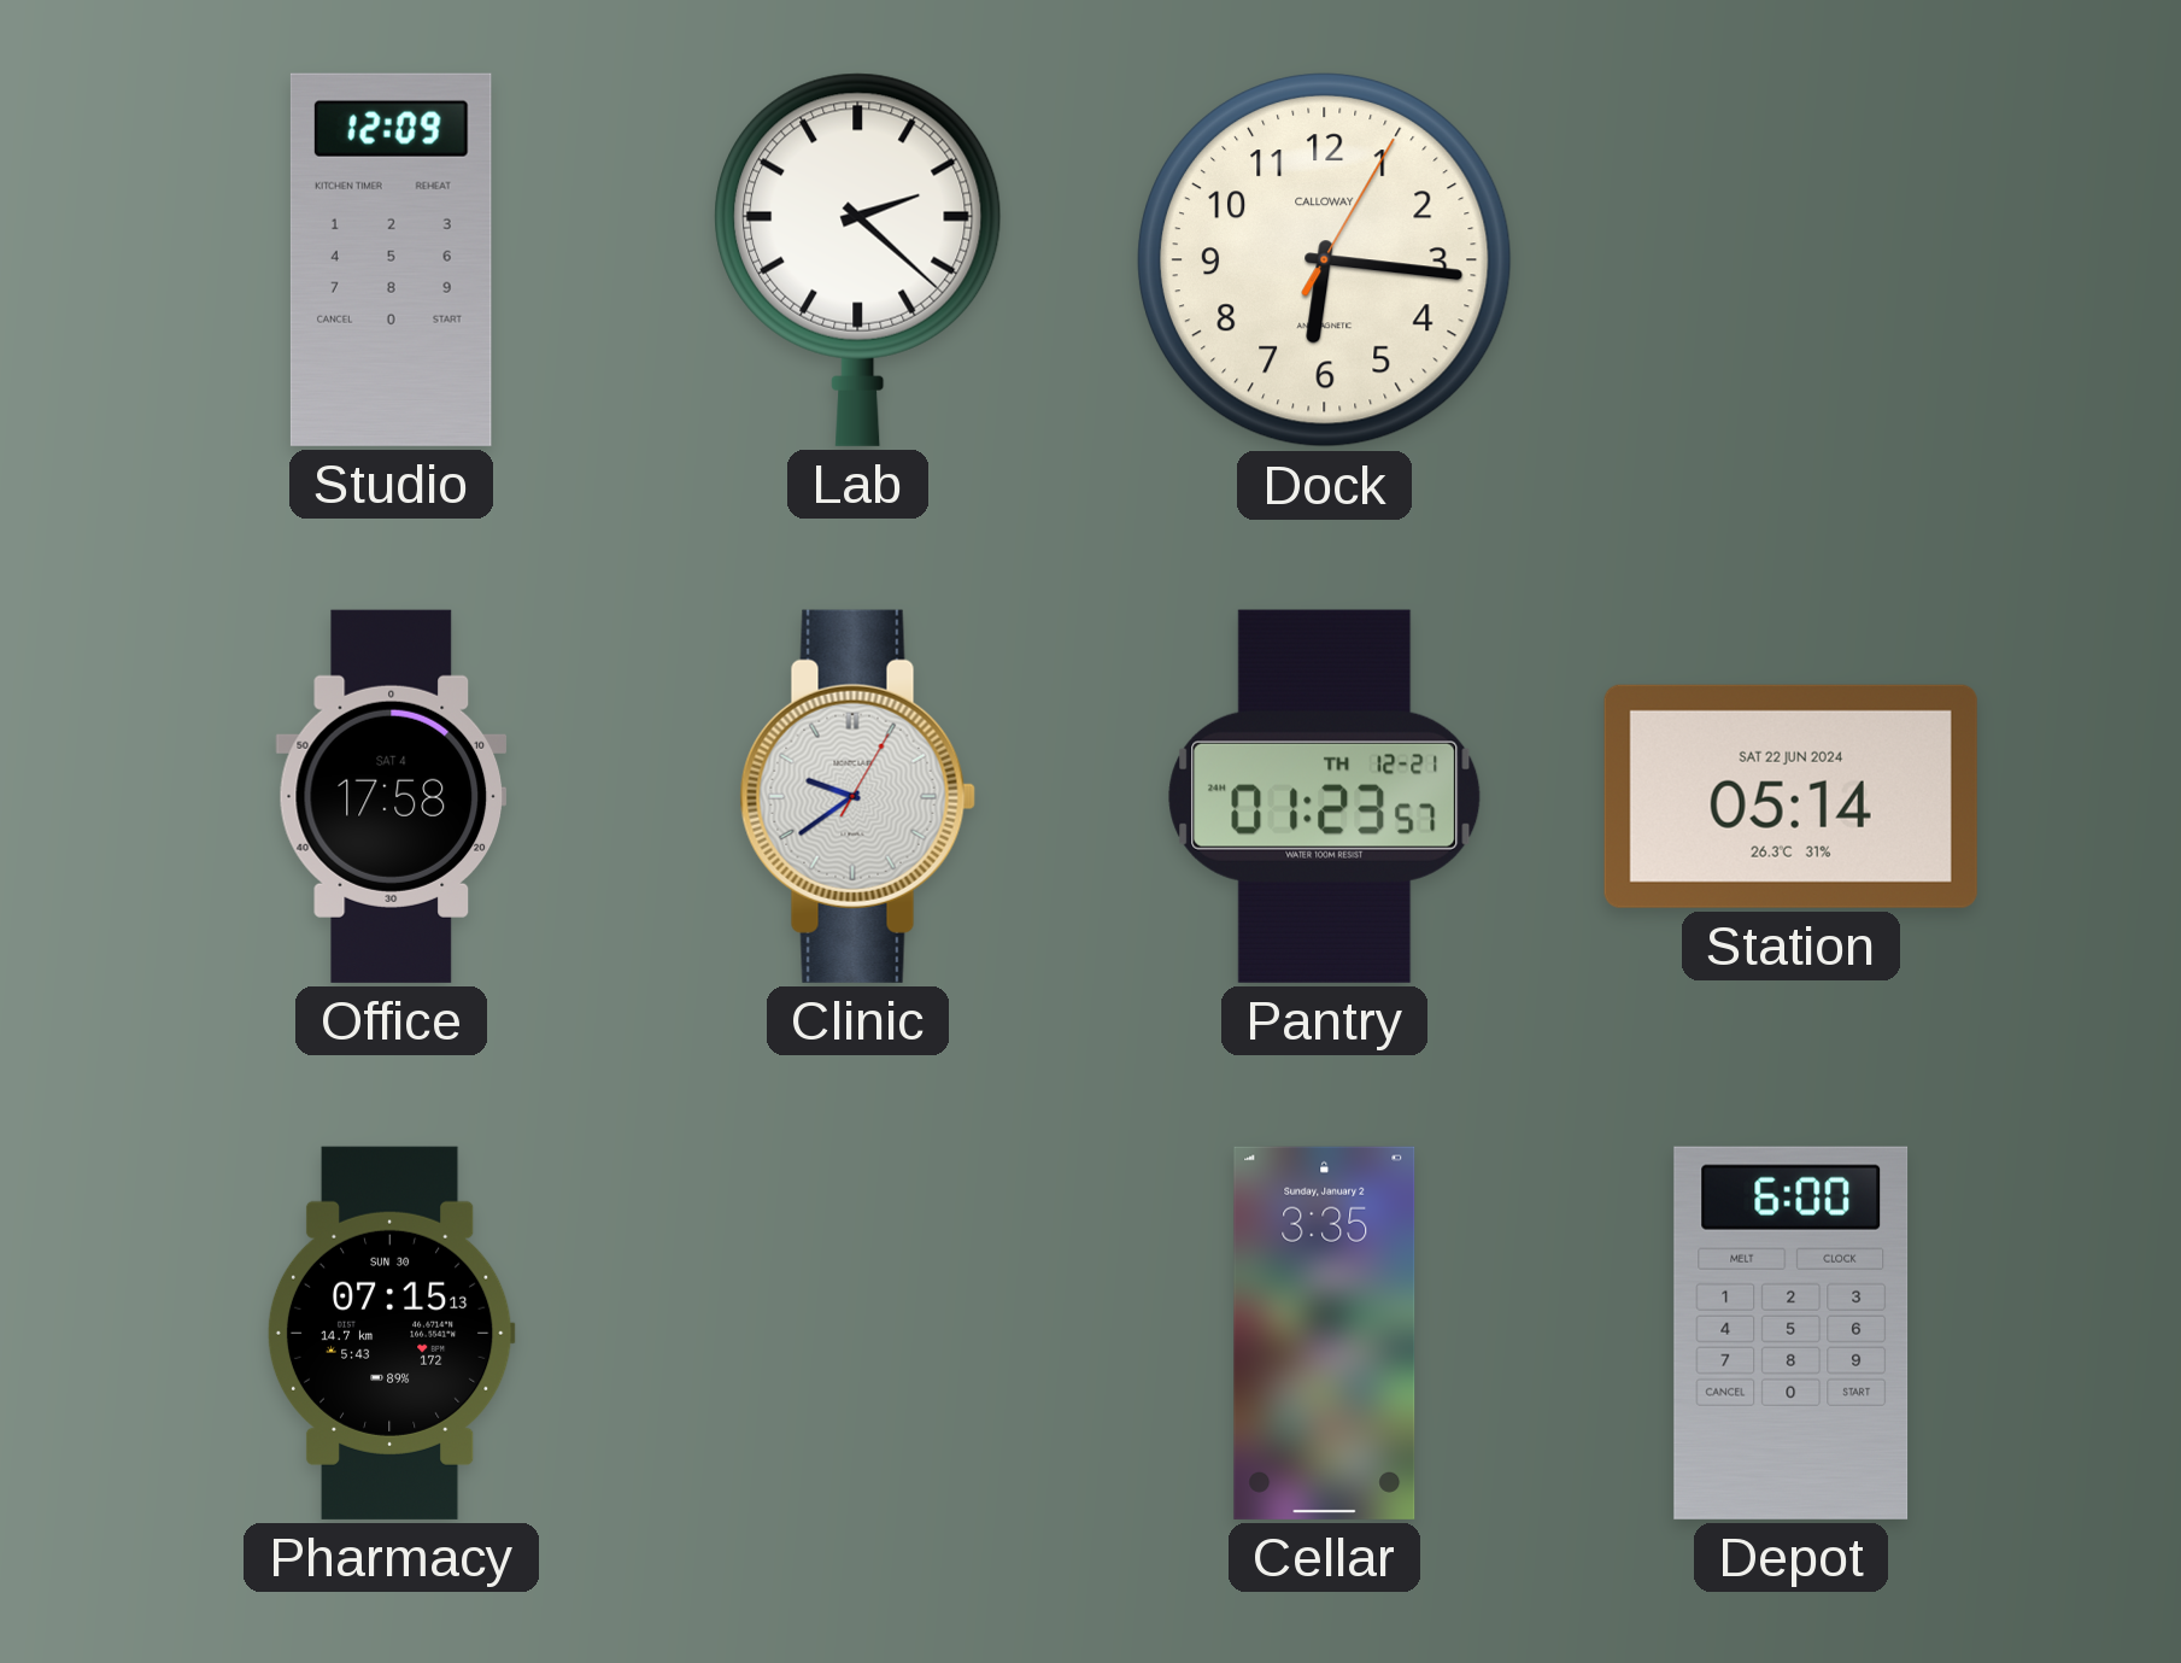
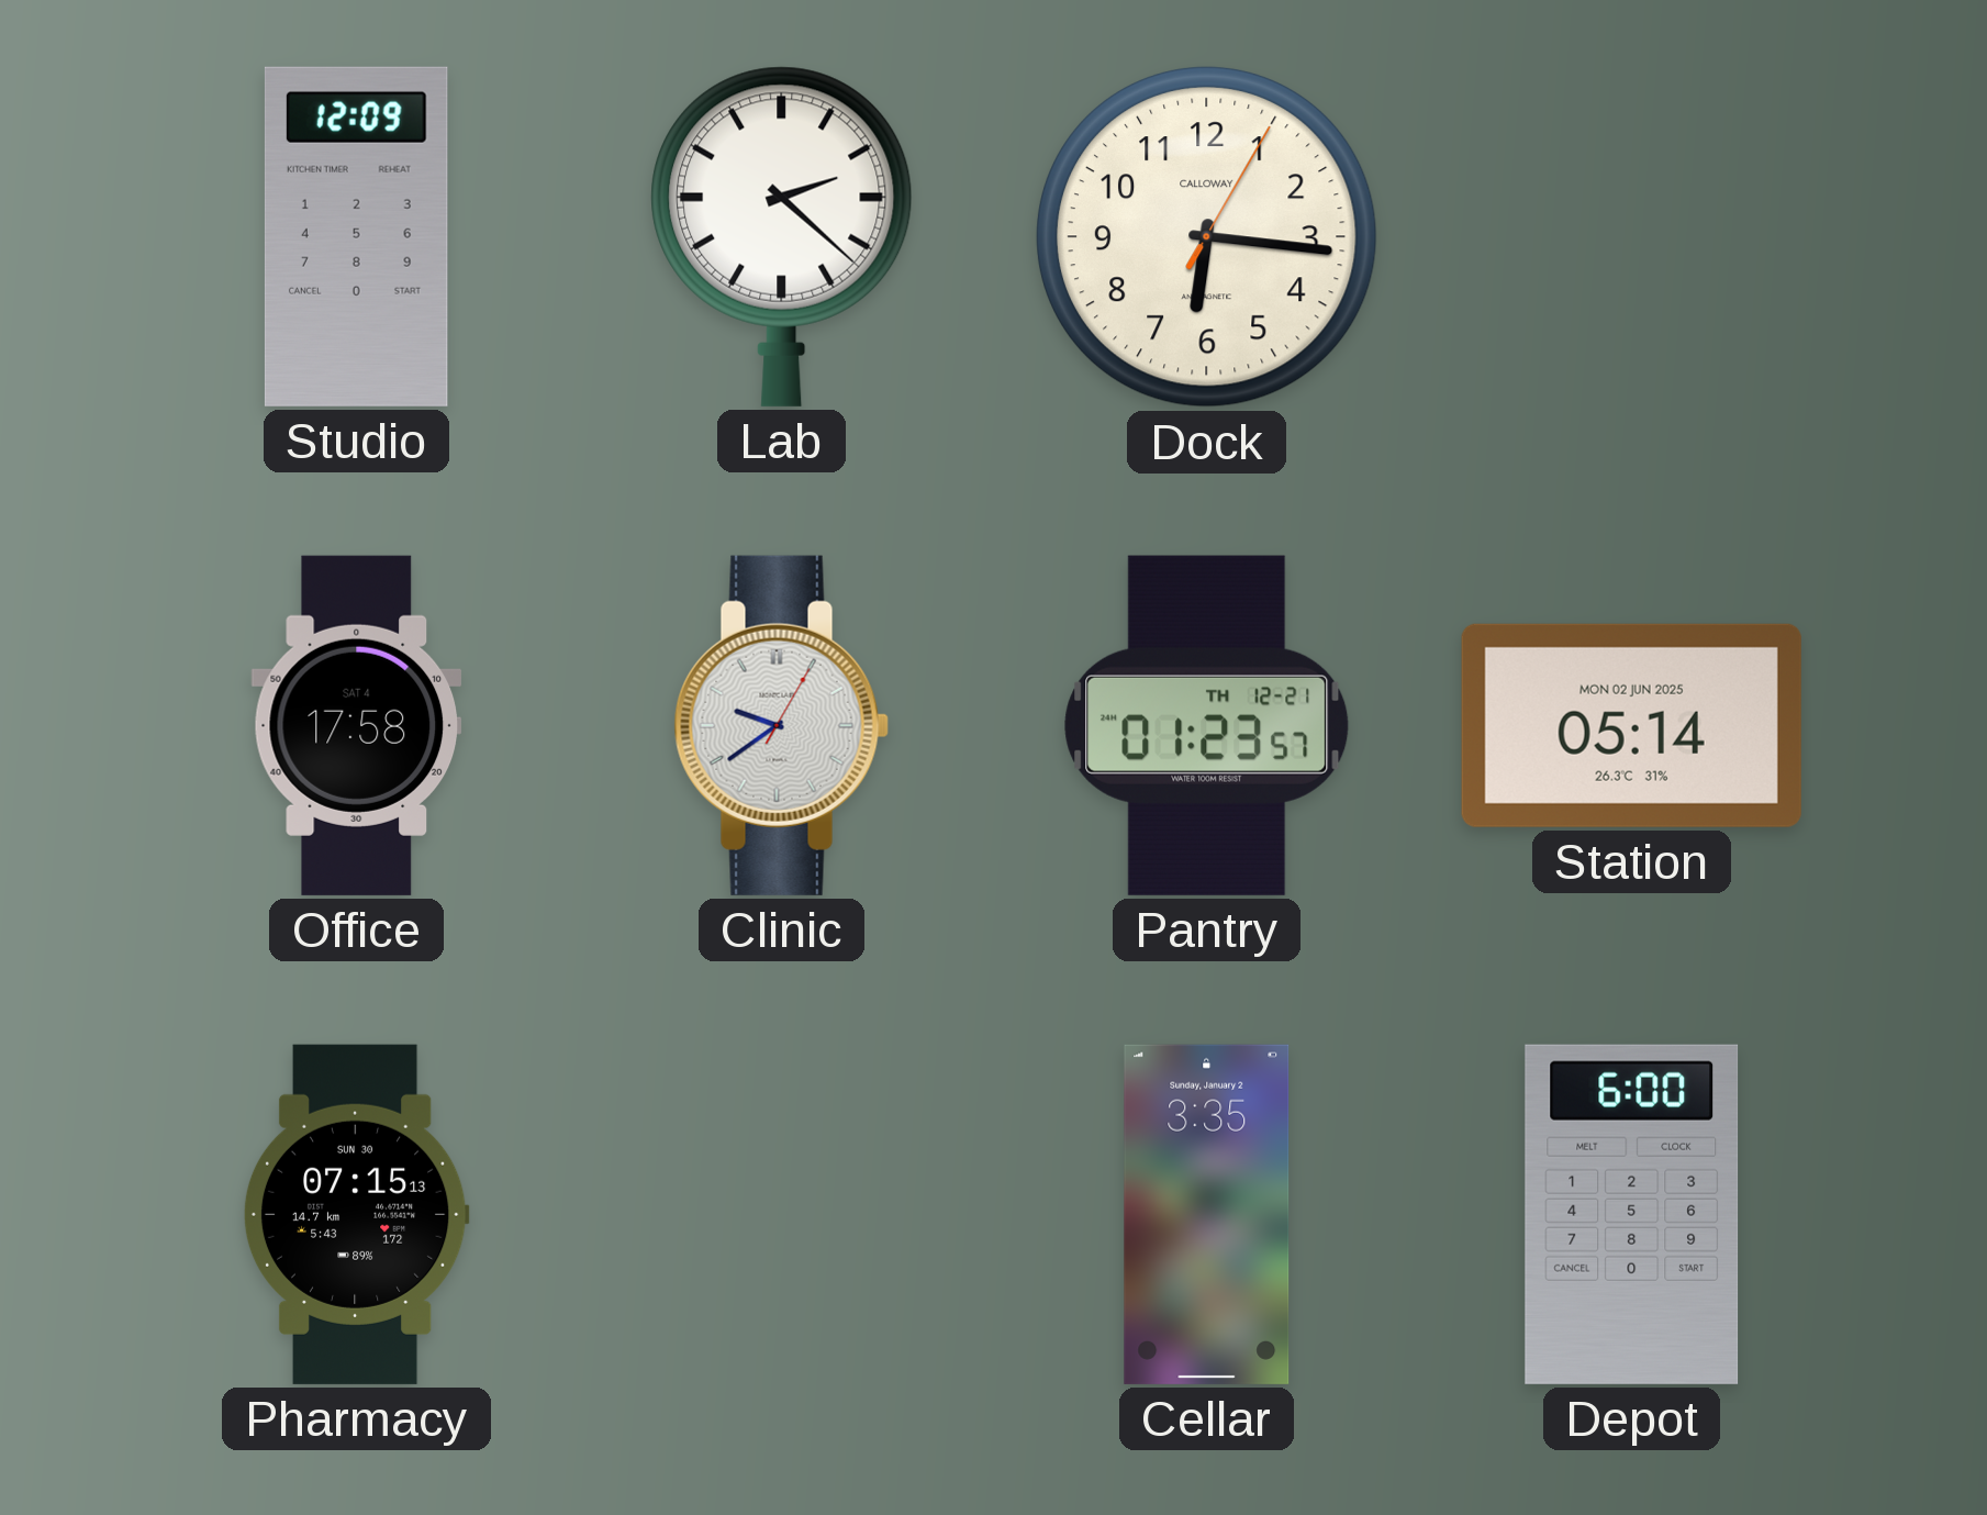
Station date: SAT 22 JUN 2024 -> MON 02 JUN 2025 (1631, 725)
